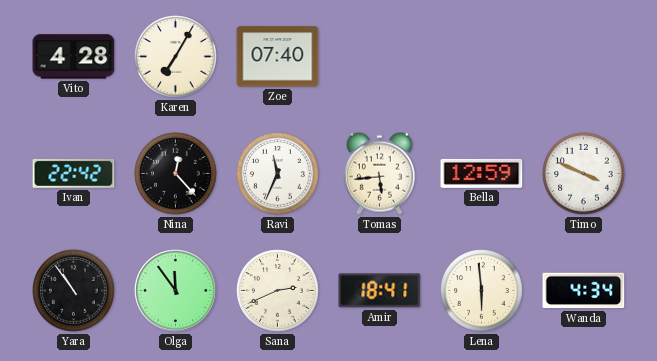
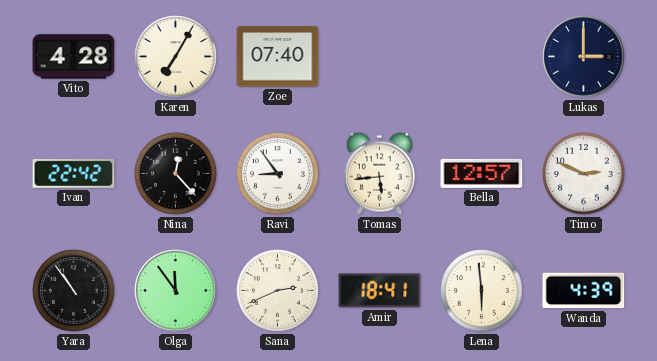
Lukas: none -> 3:00 (584, 57)
Ravi: 11:34 -> 8:54 (278, 174)
Bella: 12:59 -> 12:57 (482, 173)
Timo: 3:49 -> 2:49 (584, 174)
Wanda: 4:34 -> 4:39 (584, 291)
